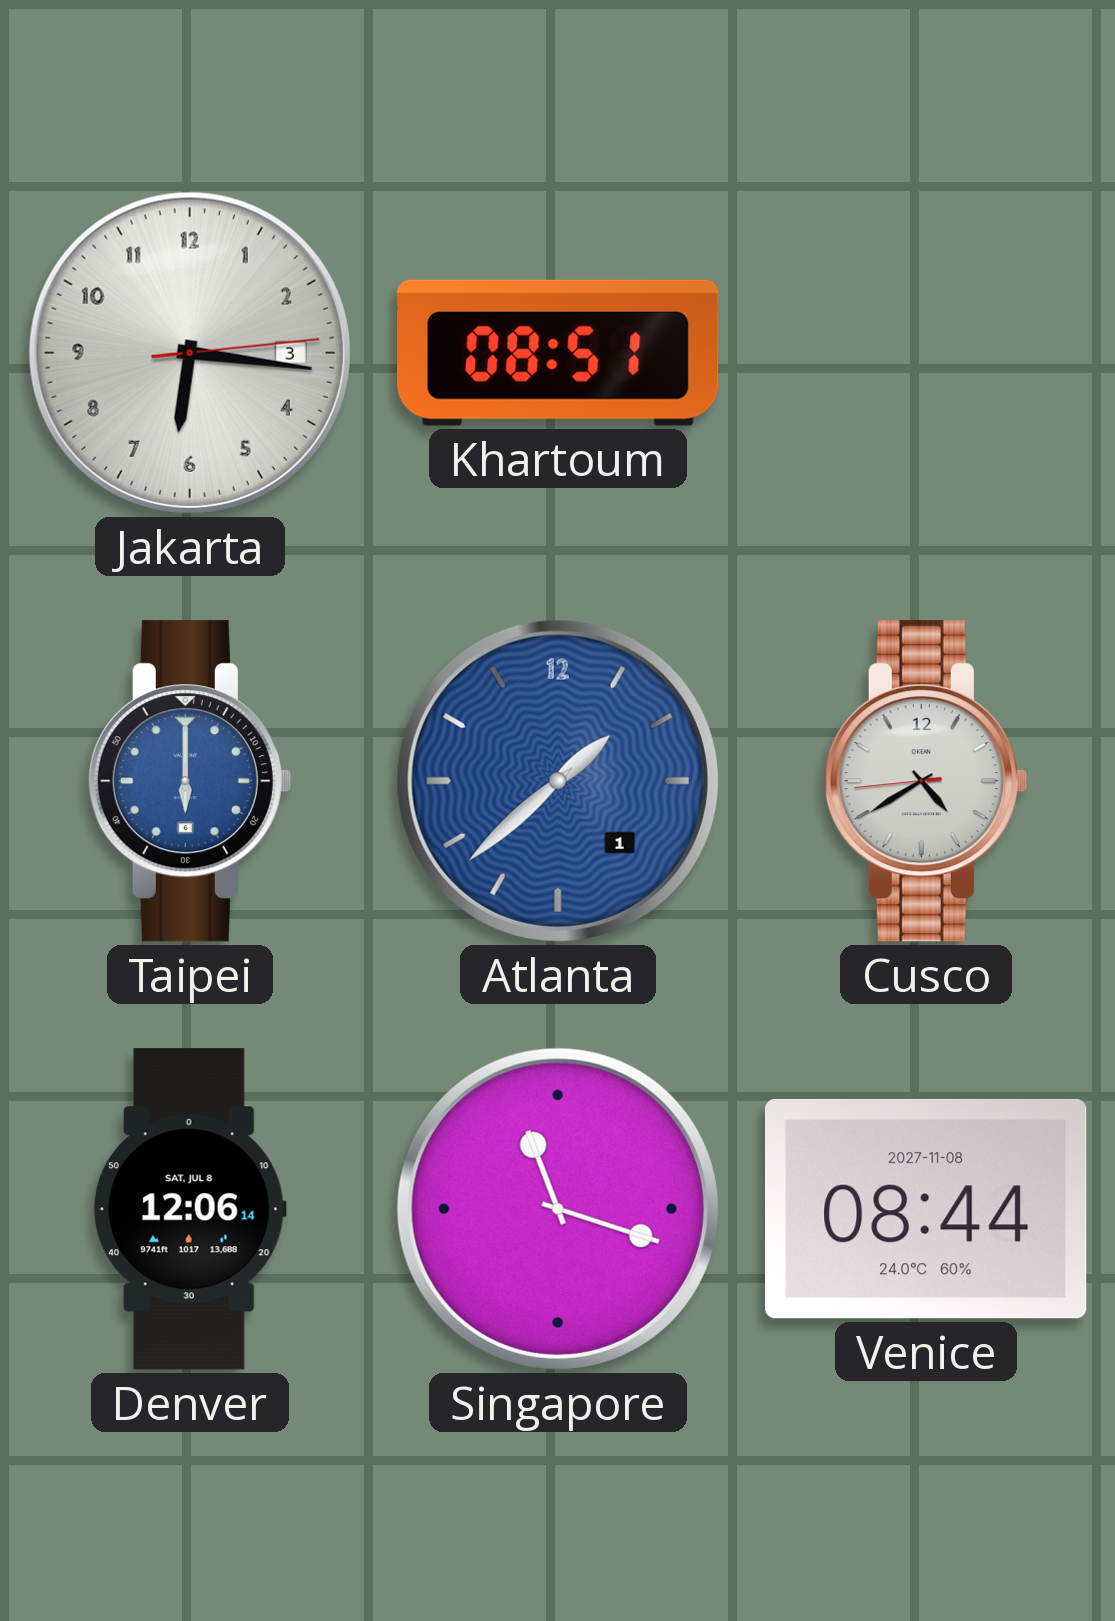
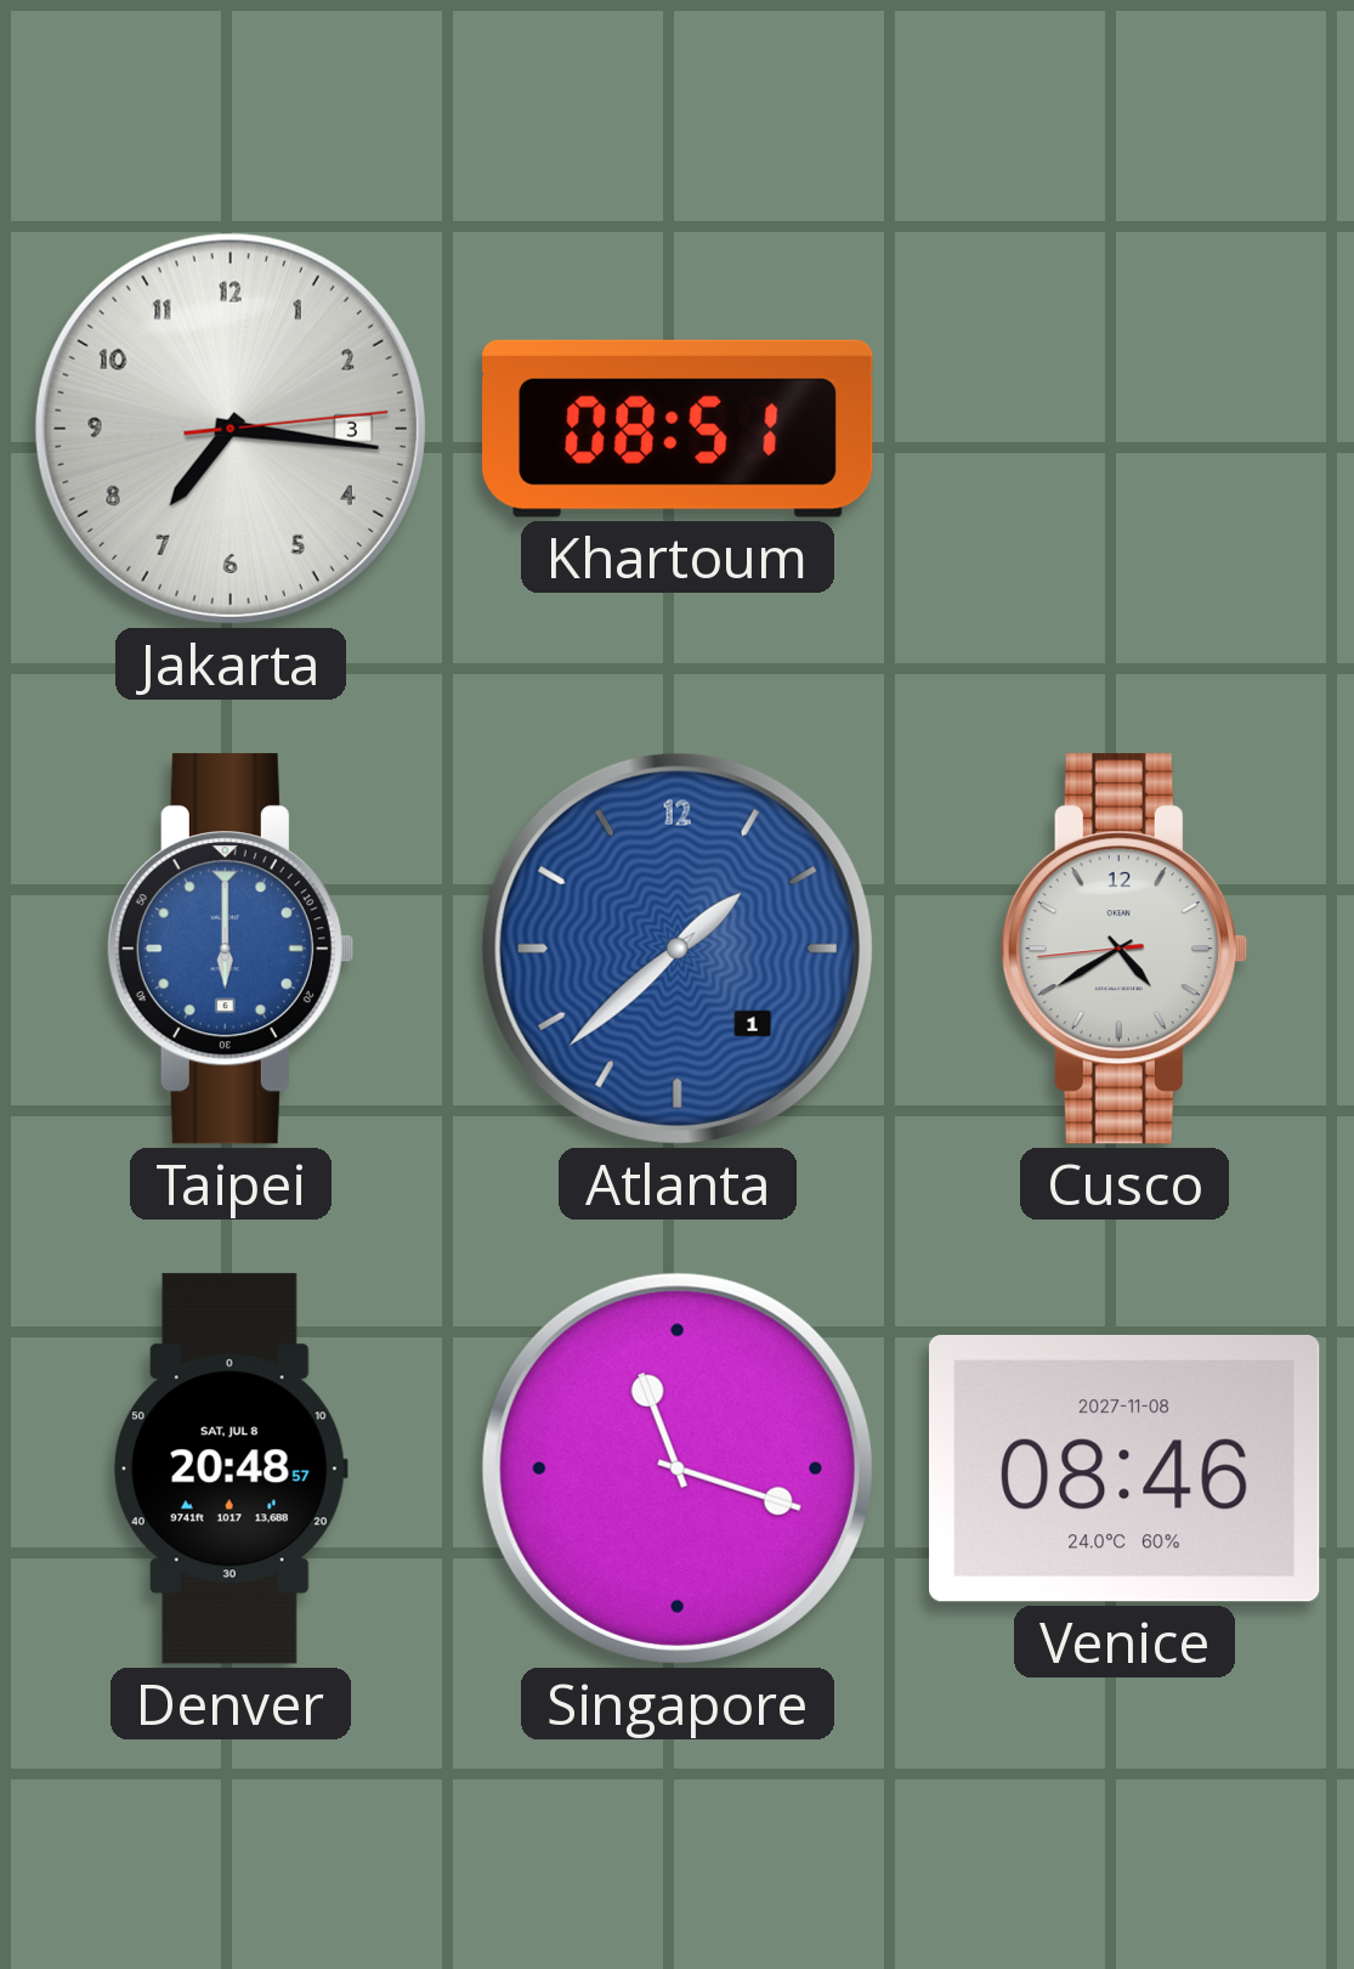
Jakarta: 6:16 -> 7:16 (231, 429)
Denver: 12:06 -> 20:48 (231, 1469)
Venice: 08:44 -> 08:46 (1126, 1469)
